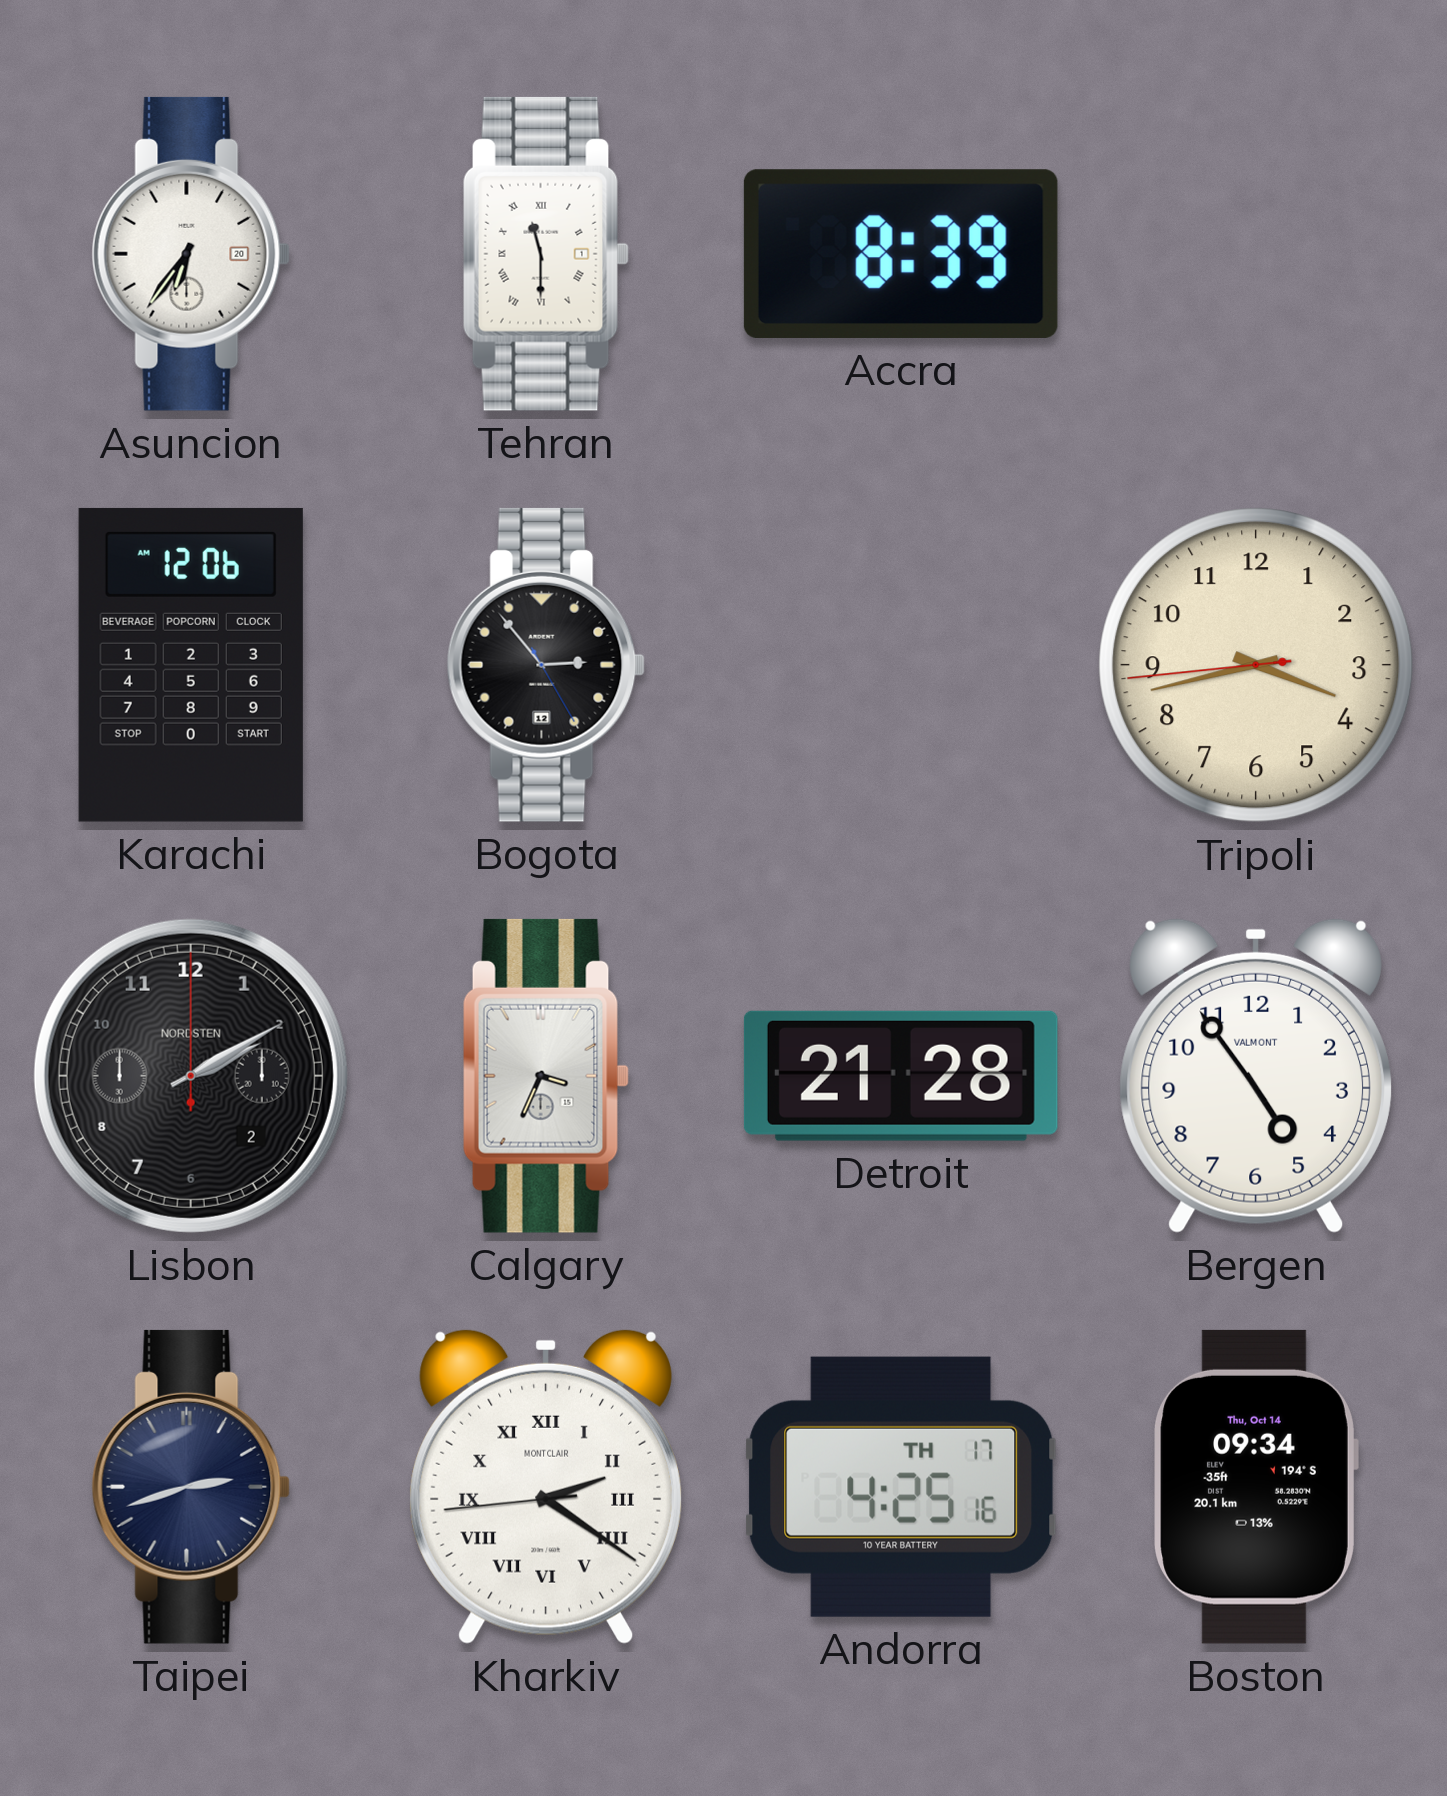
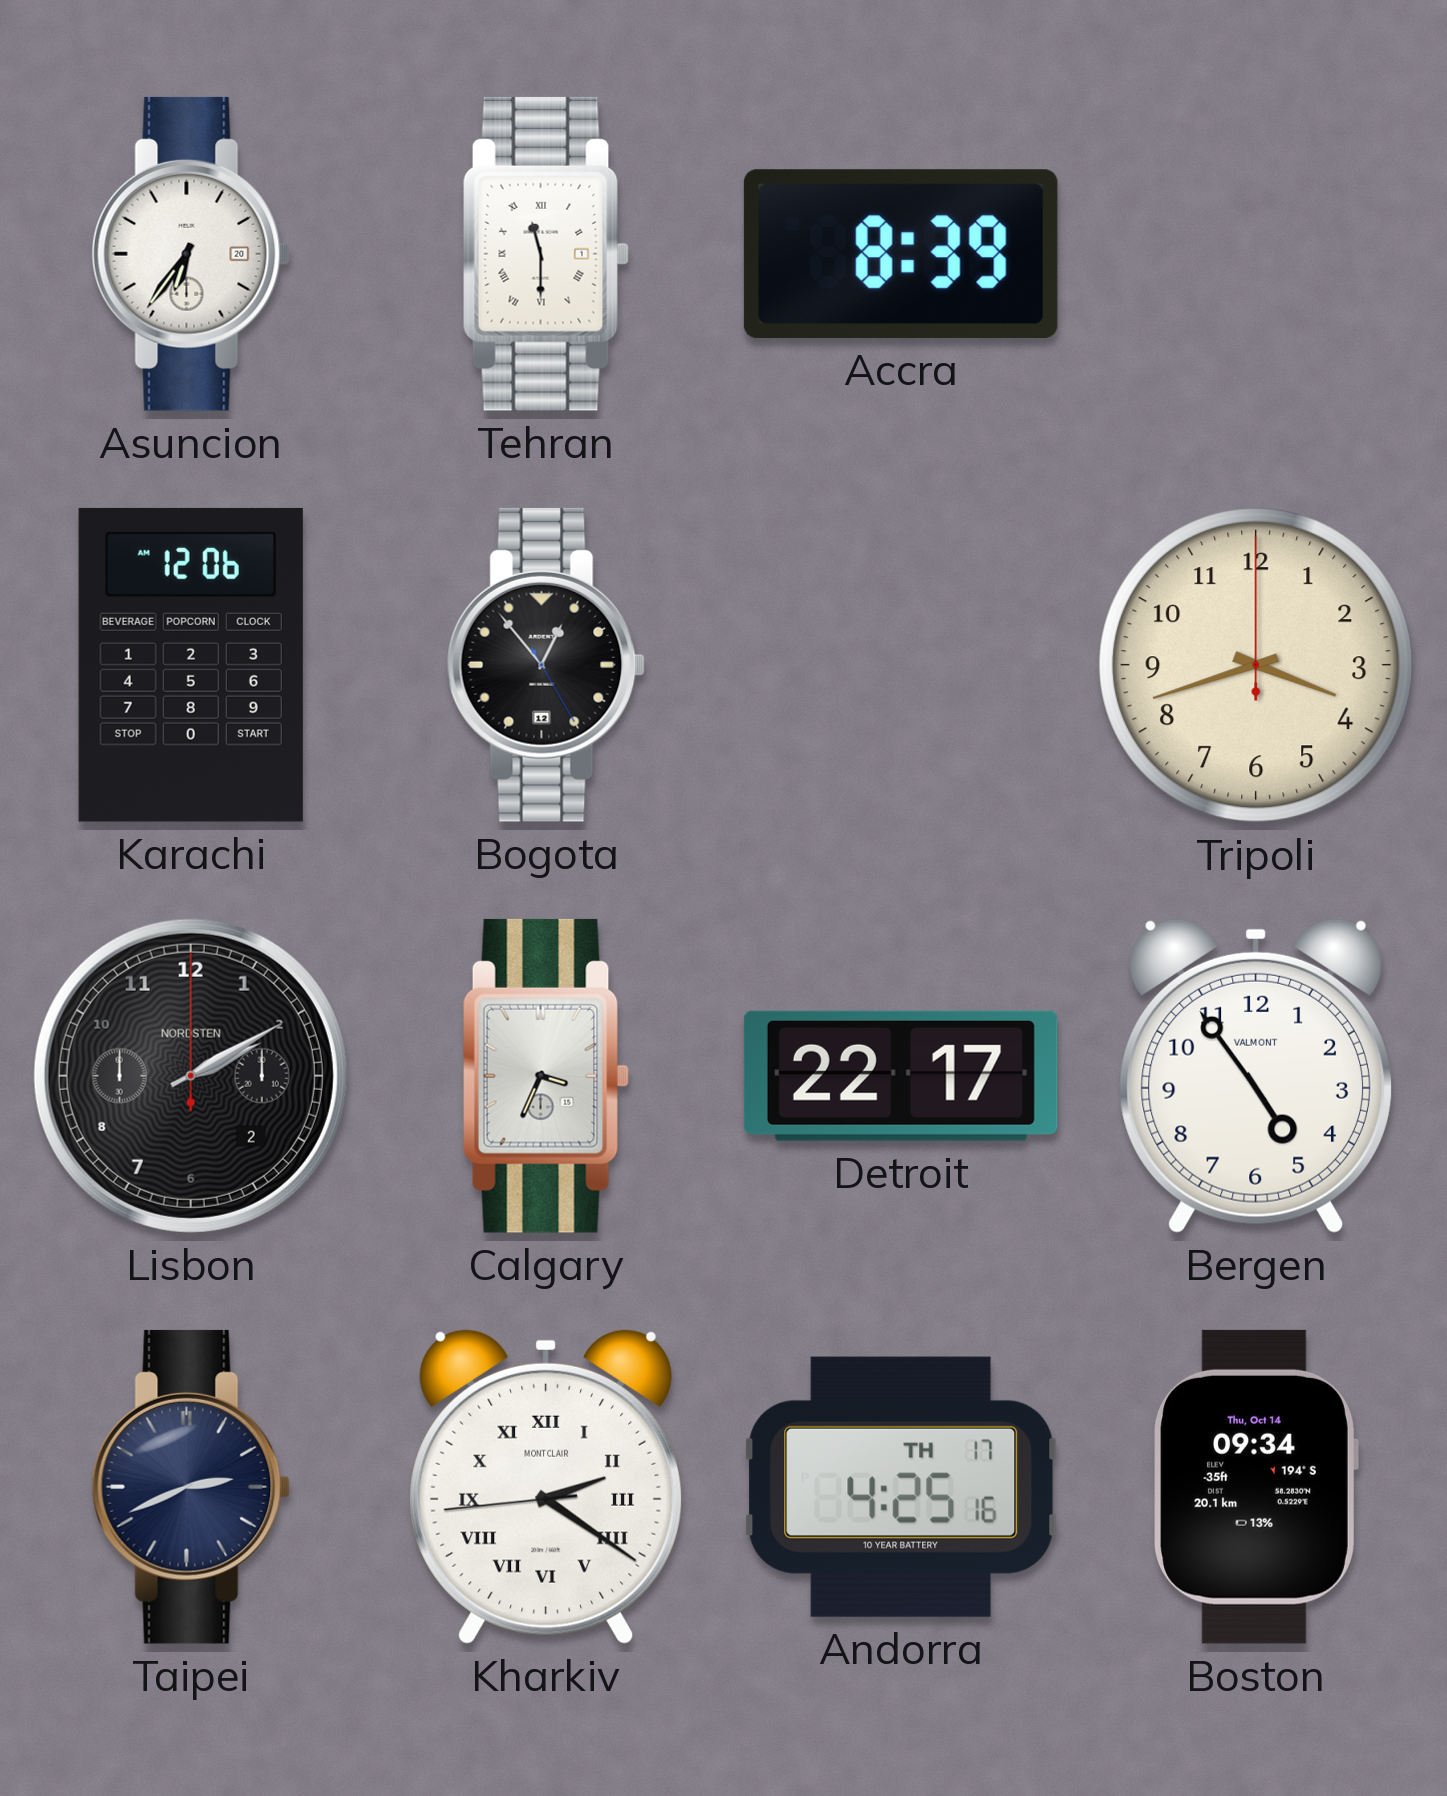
Bogota: 2:53 -> 12:53 (546, 665)
Tripoli: 3:42:44 -> 3:42:00 (1256, 665)
Detroit: 21:28 -> 22:17 (901, 1076)
Taipei: 2:42 -> 2:41 (191, 1487)
